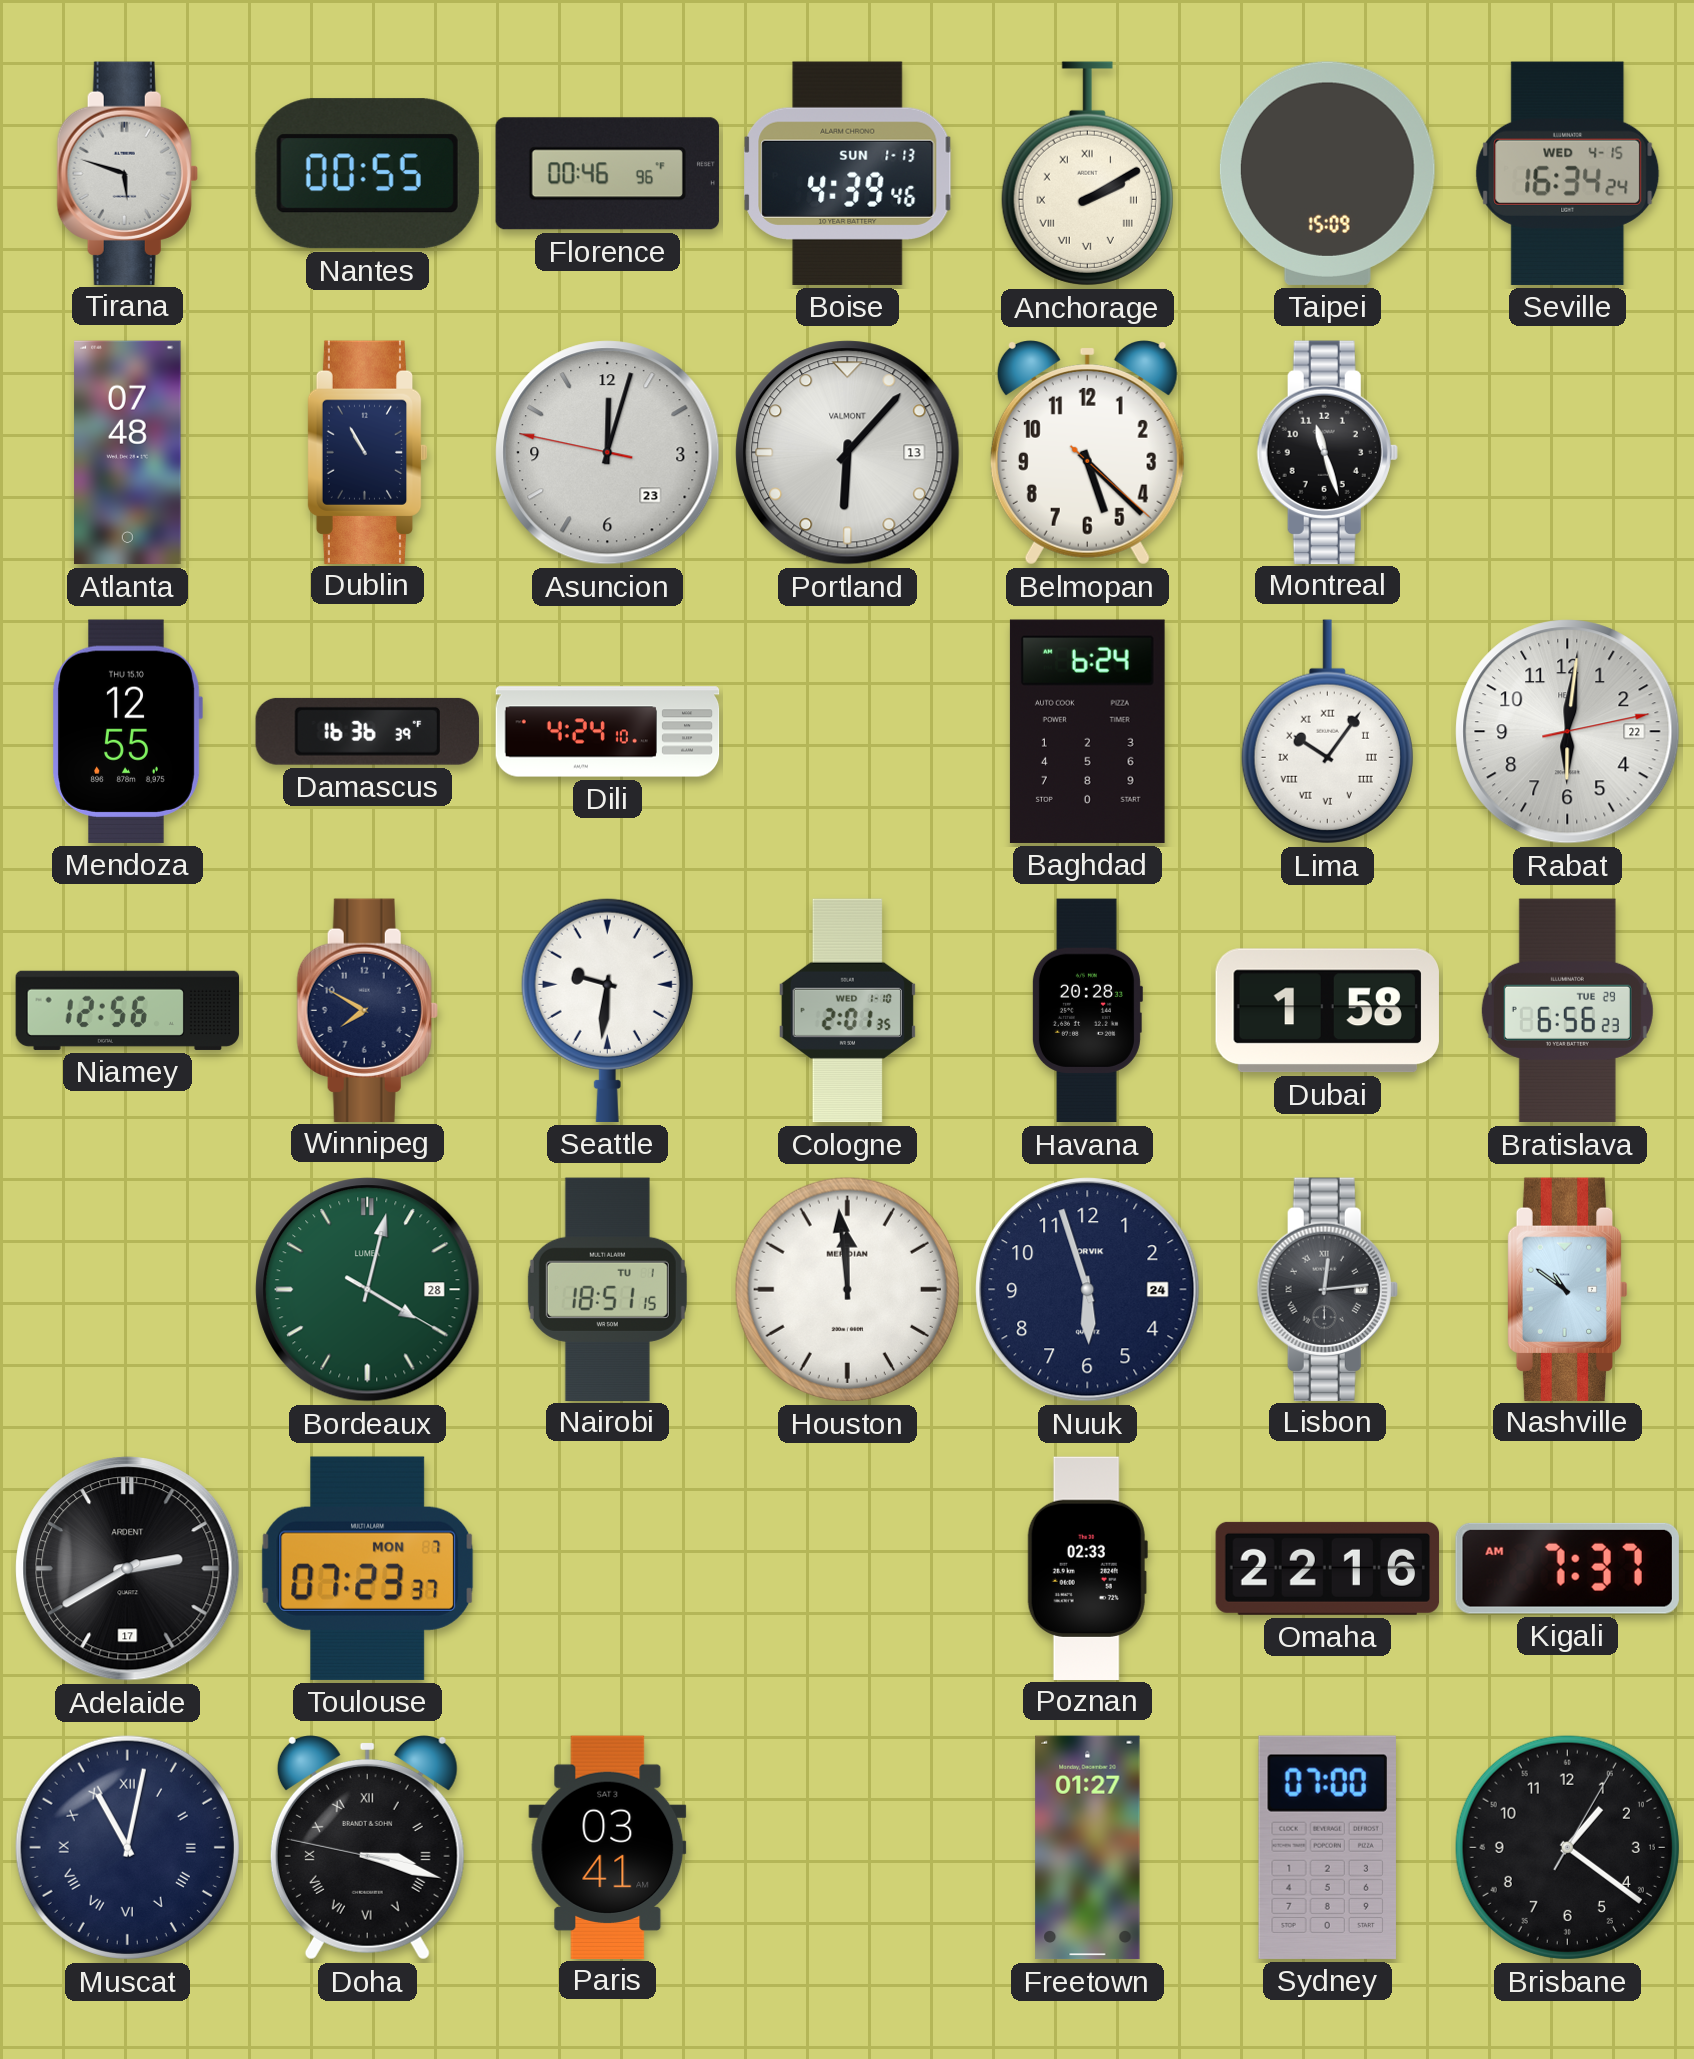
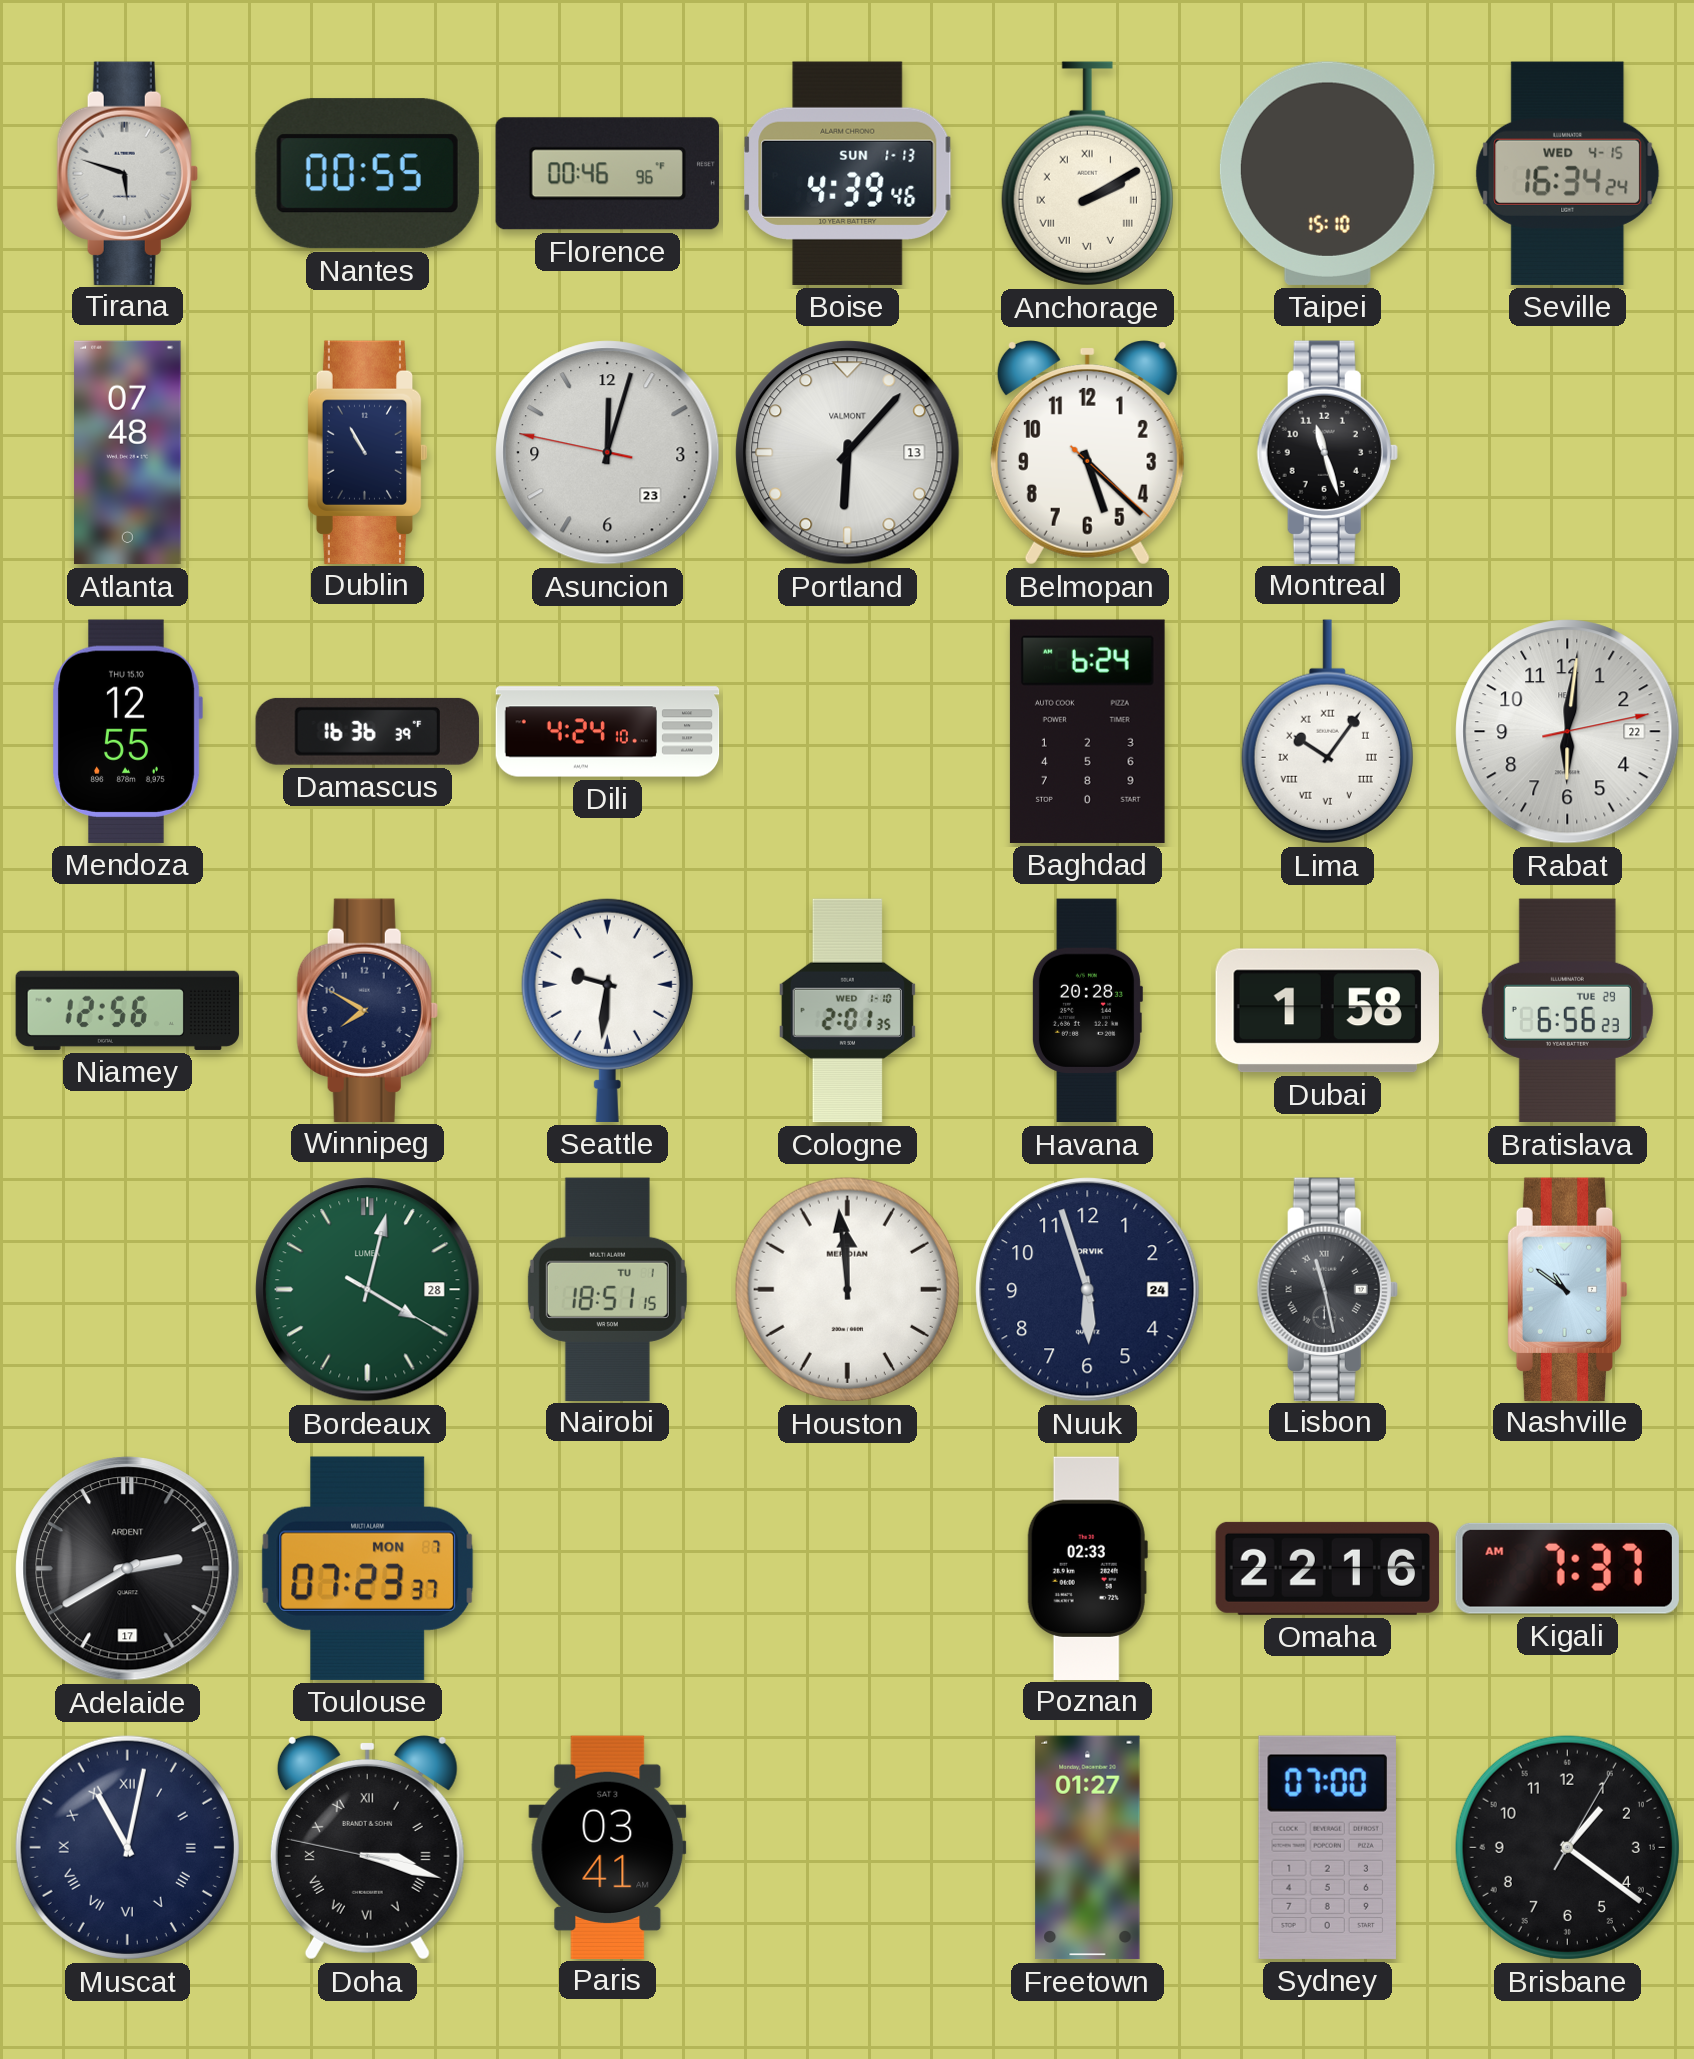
Taipei: 15:09 -> 15:10 (1327, 173)
Lisbon: 12:14 -> 11:28 (1327, 1289)
